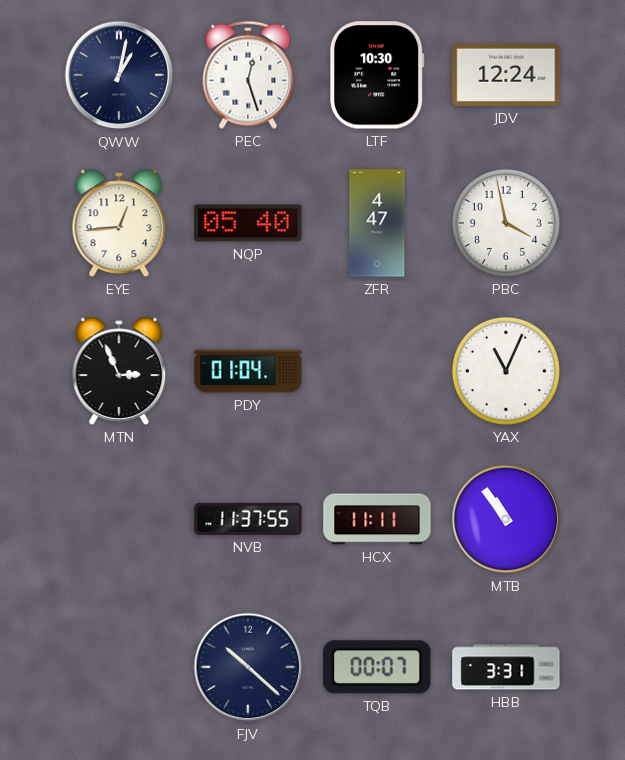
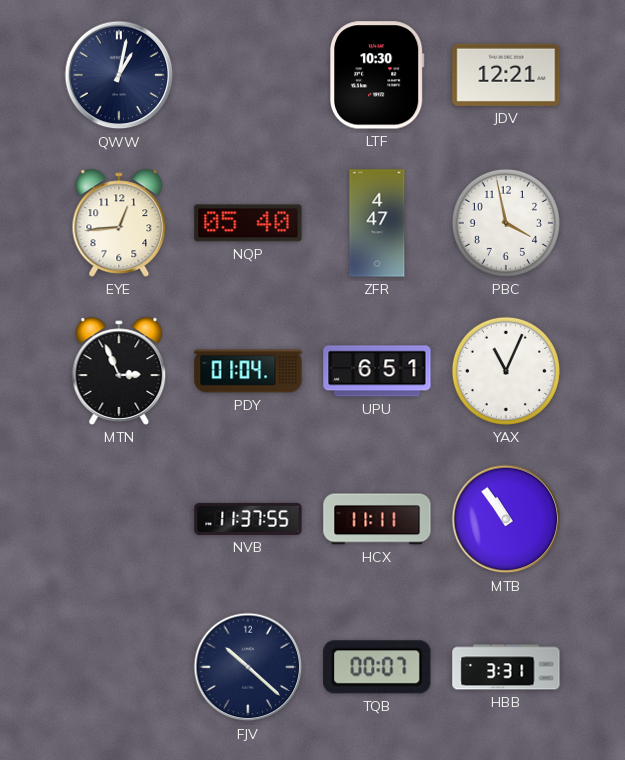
PEC: 12:27 -> none (248, 75)
JDV: 12:24 -> 12:21 (506, 75)
UPU: none -> 6:51 (377, 371)
